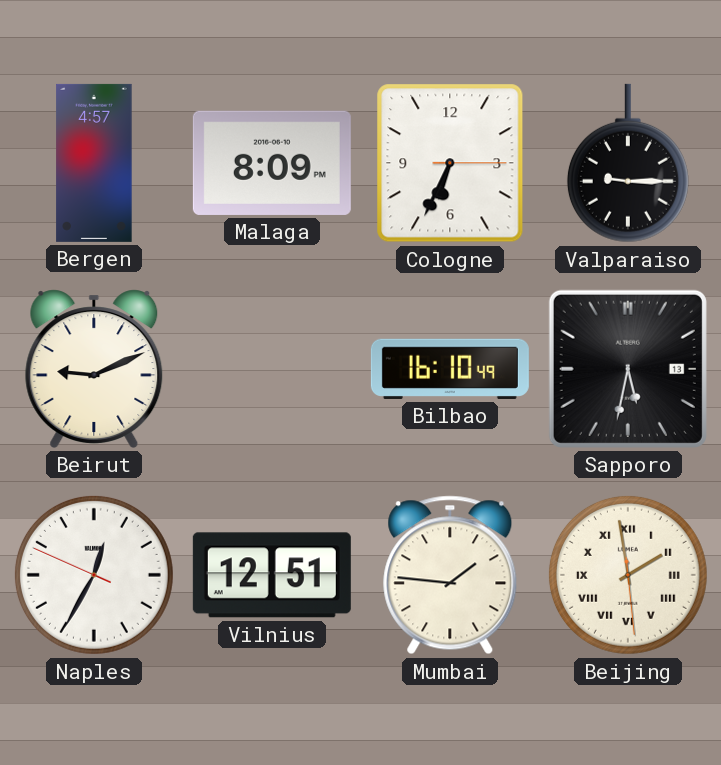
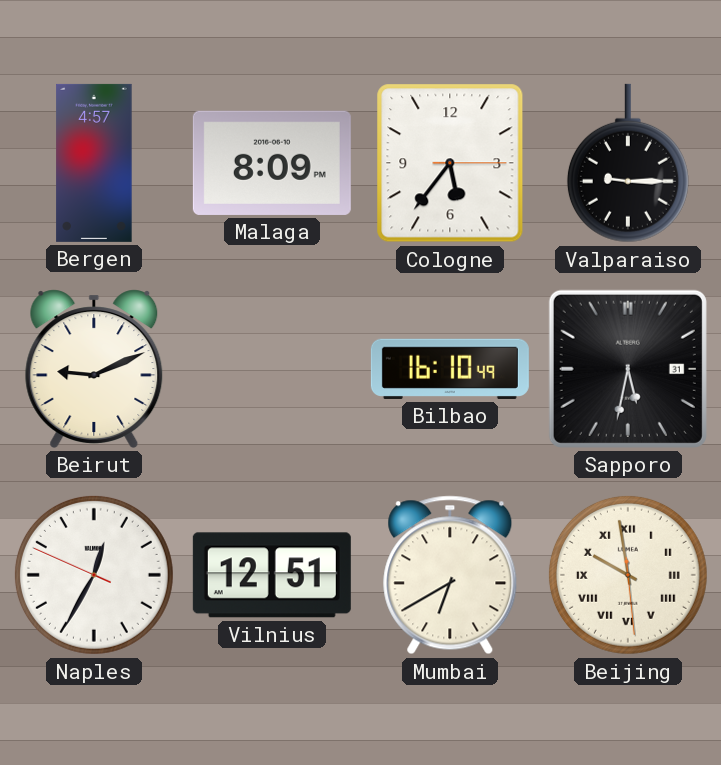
Cologne: 6:34 -> 5:36 (450, 163)
Sapporo date: 13 -> 31 (628, 369)
Mumbai: 1:46 -> 6:40 (450, 575)
Beijing: 1:58 -> 9:58 (628, 575)
